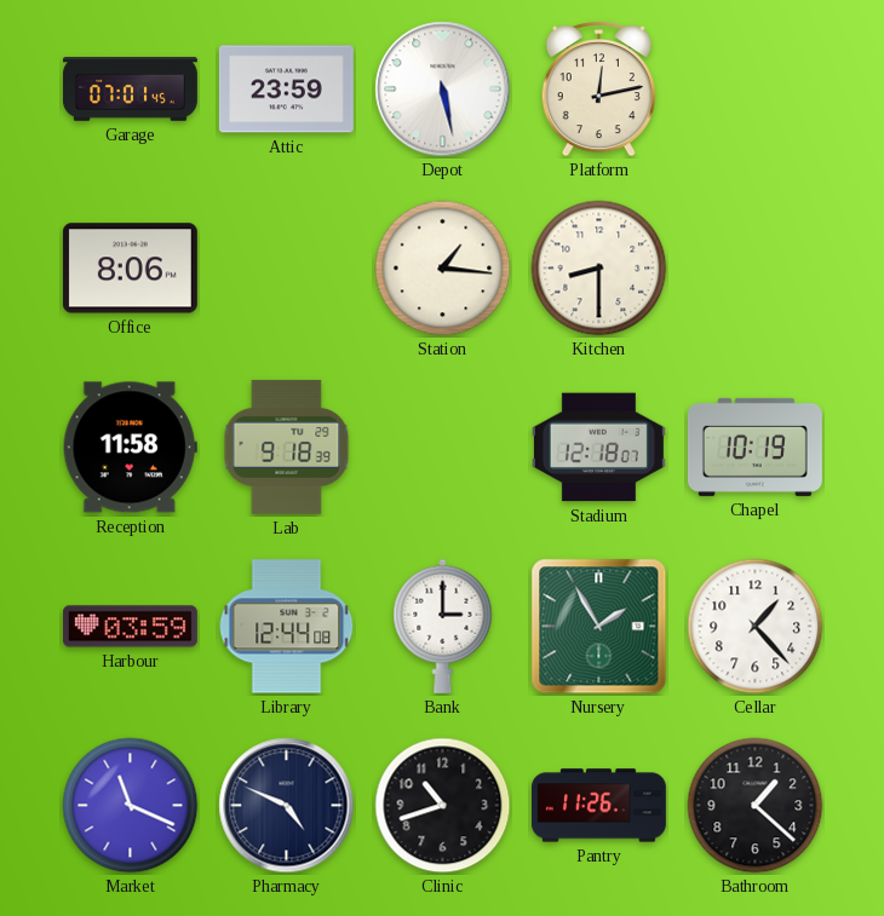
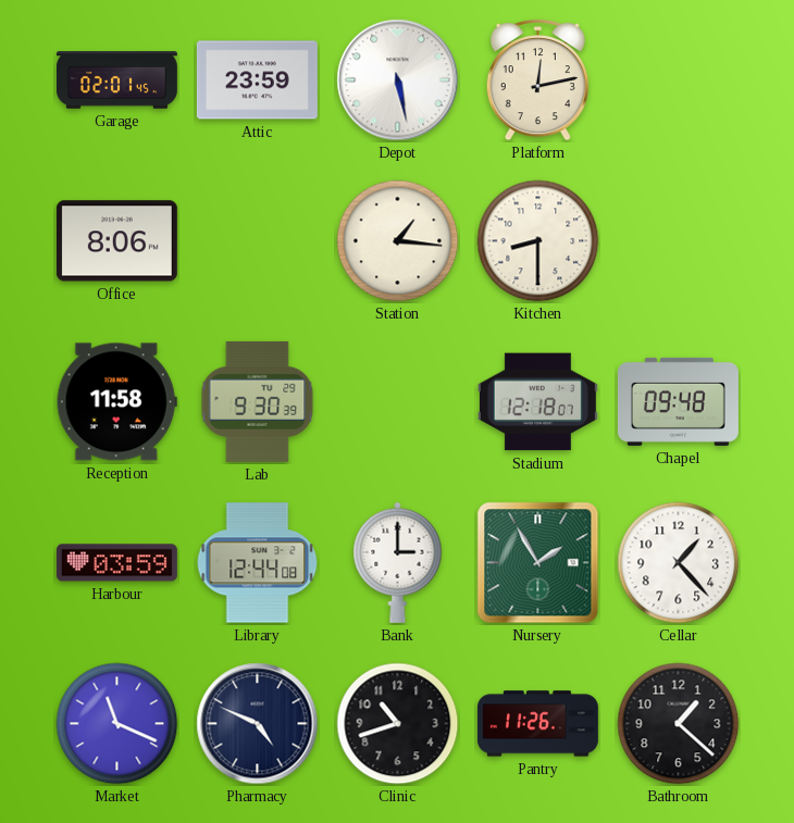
Garage: 07:01 -> 02:01 (116, 80)
Lab: 9:18 -> 9:30 (258, 401)
Chapel: 10:19 -> 09:48 (678, 401)
